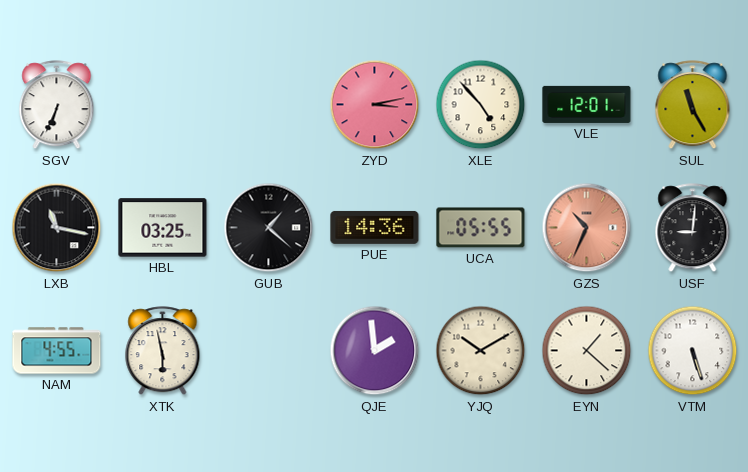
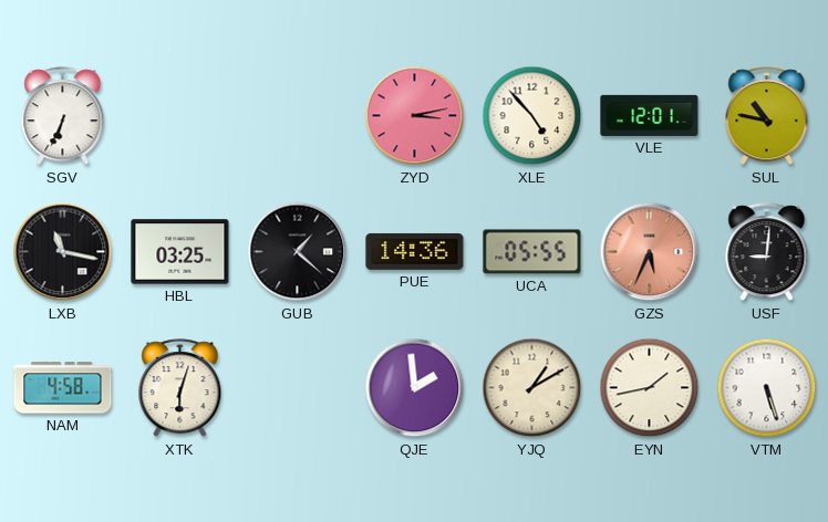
SUL: 11:25 -> 10:47 (767, 116)
GZS: 10:34 -> 5:34 (650, 252)
NAM: 4:55 -> 4:58 (63, 388)
XTK: 5:58 -> 6:03 (180, 388)
YJQ: 10:10 -> 1:10 (532, 388)
EYN: 1:22 -> 1:43 (650, 388)
